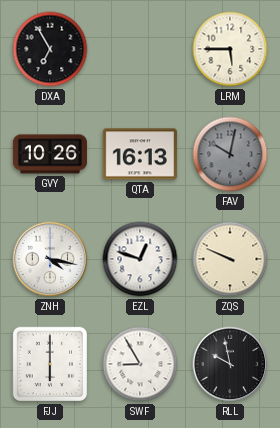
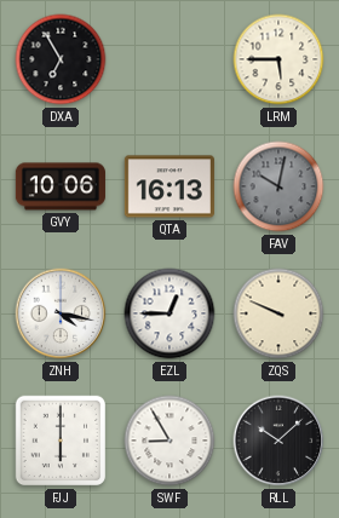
GVY: 10:26 -> 10:06 (61, 186)
EZL: 12:48 -> 12:45 (169, 313)
RLL: 9:58 -> 10:08 (278, 441)
